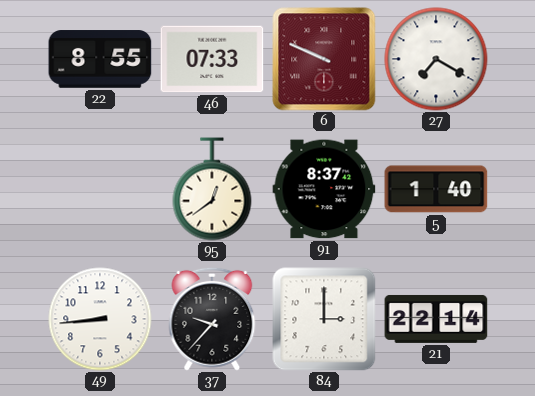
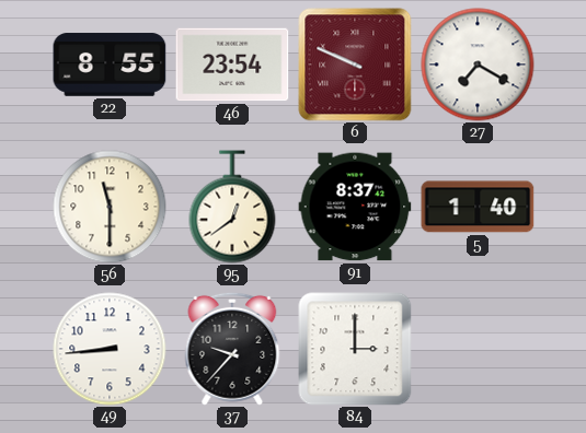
46: 07:33 -> 23:54 (232, 65)
56: none -> 11:30 (110, 207)
21: 22:14 -> none (436, 319)
